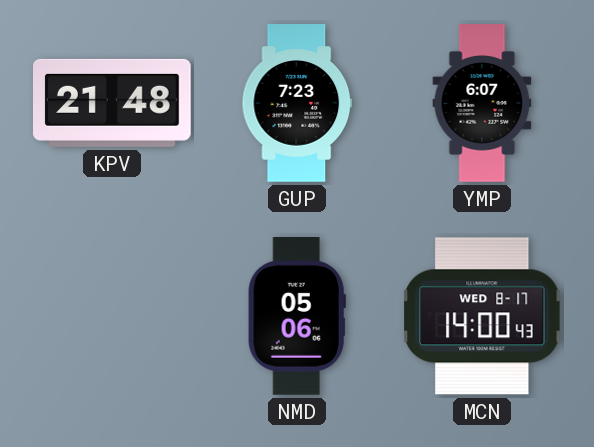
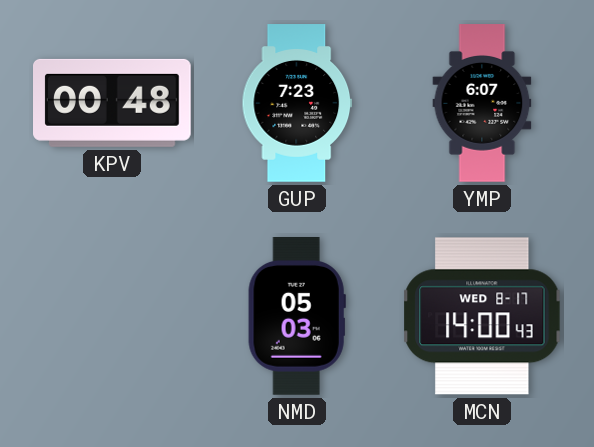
KPV: 21:48 -> 00:48 (113, 103)
NMD: 05:06 -> 05:03 (297, 317)
